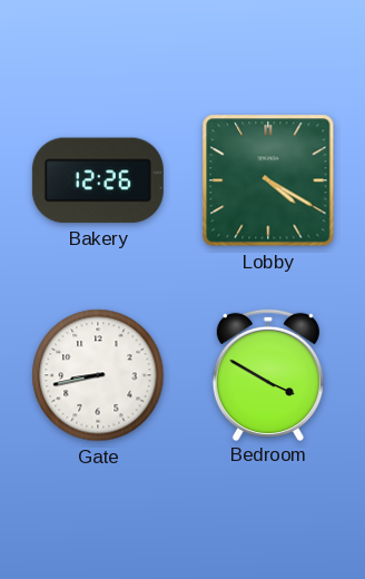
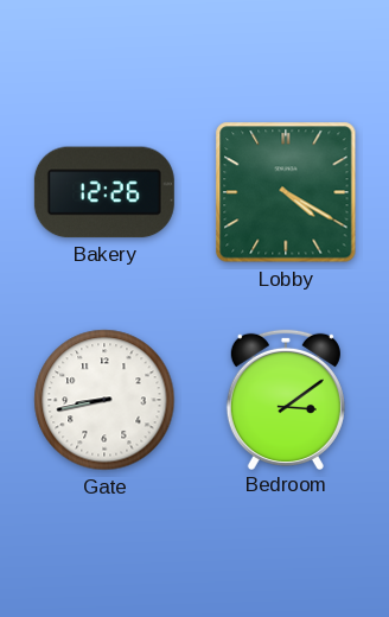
Bedroom: 3:50 -> 3:09 (286, 399)
